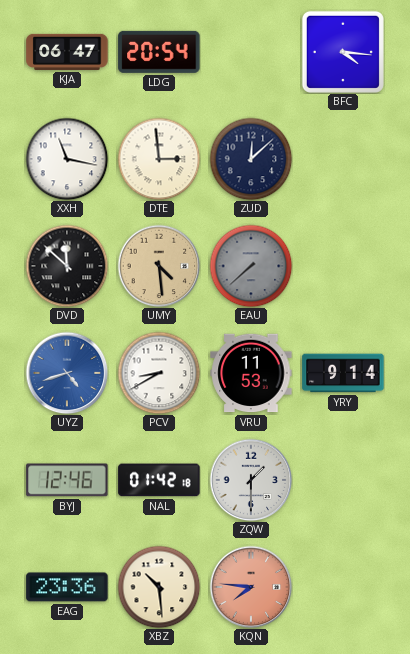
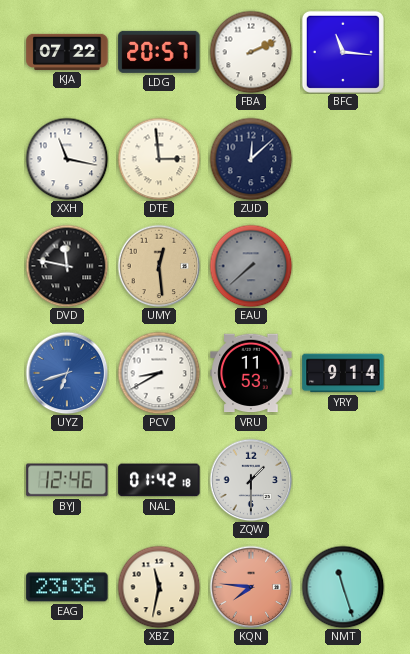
KJA: 06:47 -> 07:22 (67, 52)
LDG: 20:54 -> 20:57 (159, 52)
FBA: none -> 2:11 (251, 52)
BFC: 4:16 -> 11:16 (343, 52)
DVD: 11:52 -> 11:47 (67, 266)
UMY: 4:29 -> 12:29 (159, 266)
UYZ: 4:42 -> 6:42 (67, 373)
XBZ: 10:29 -> 11:32 (159, 587)
NMT: none -> 11:27 (343, 587)
